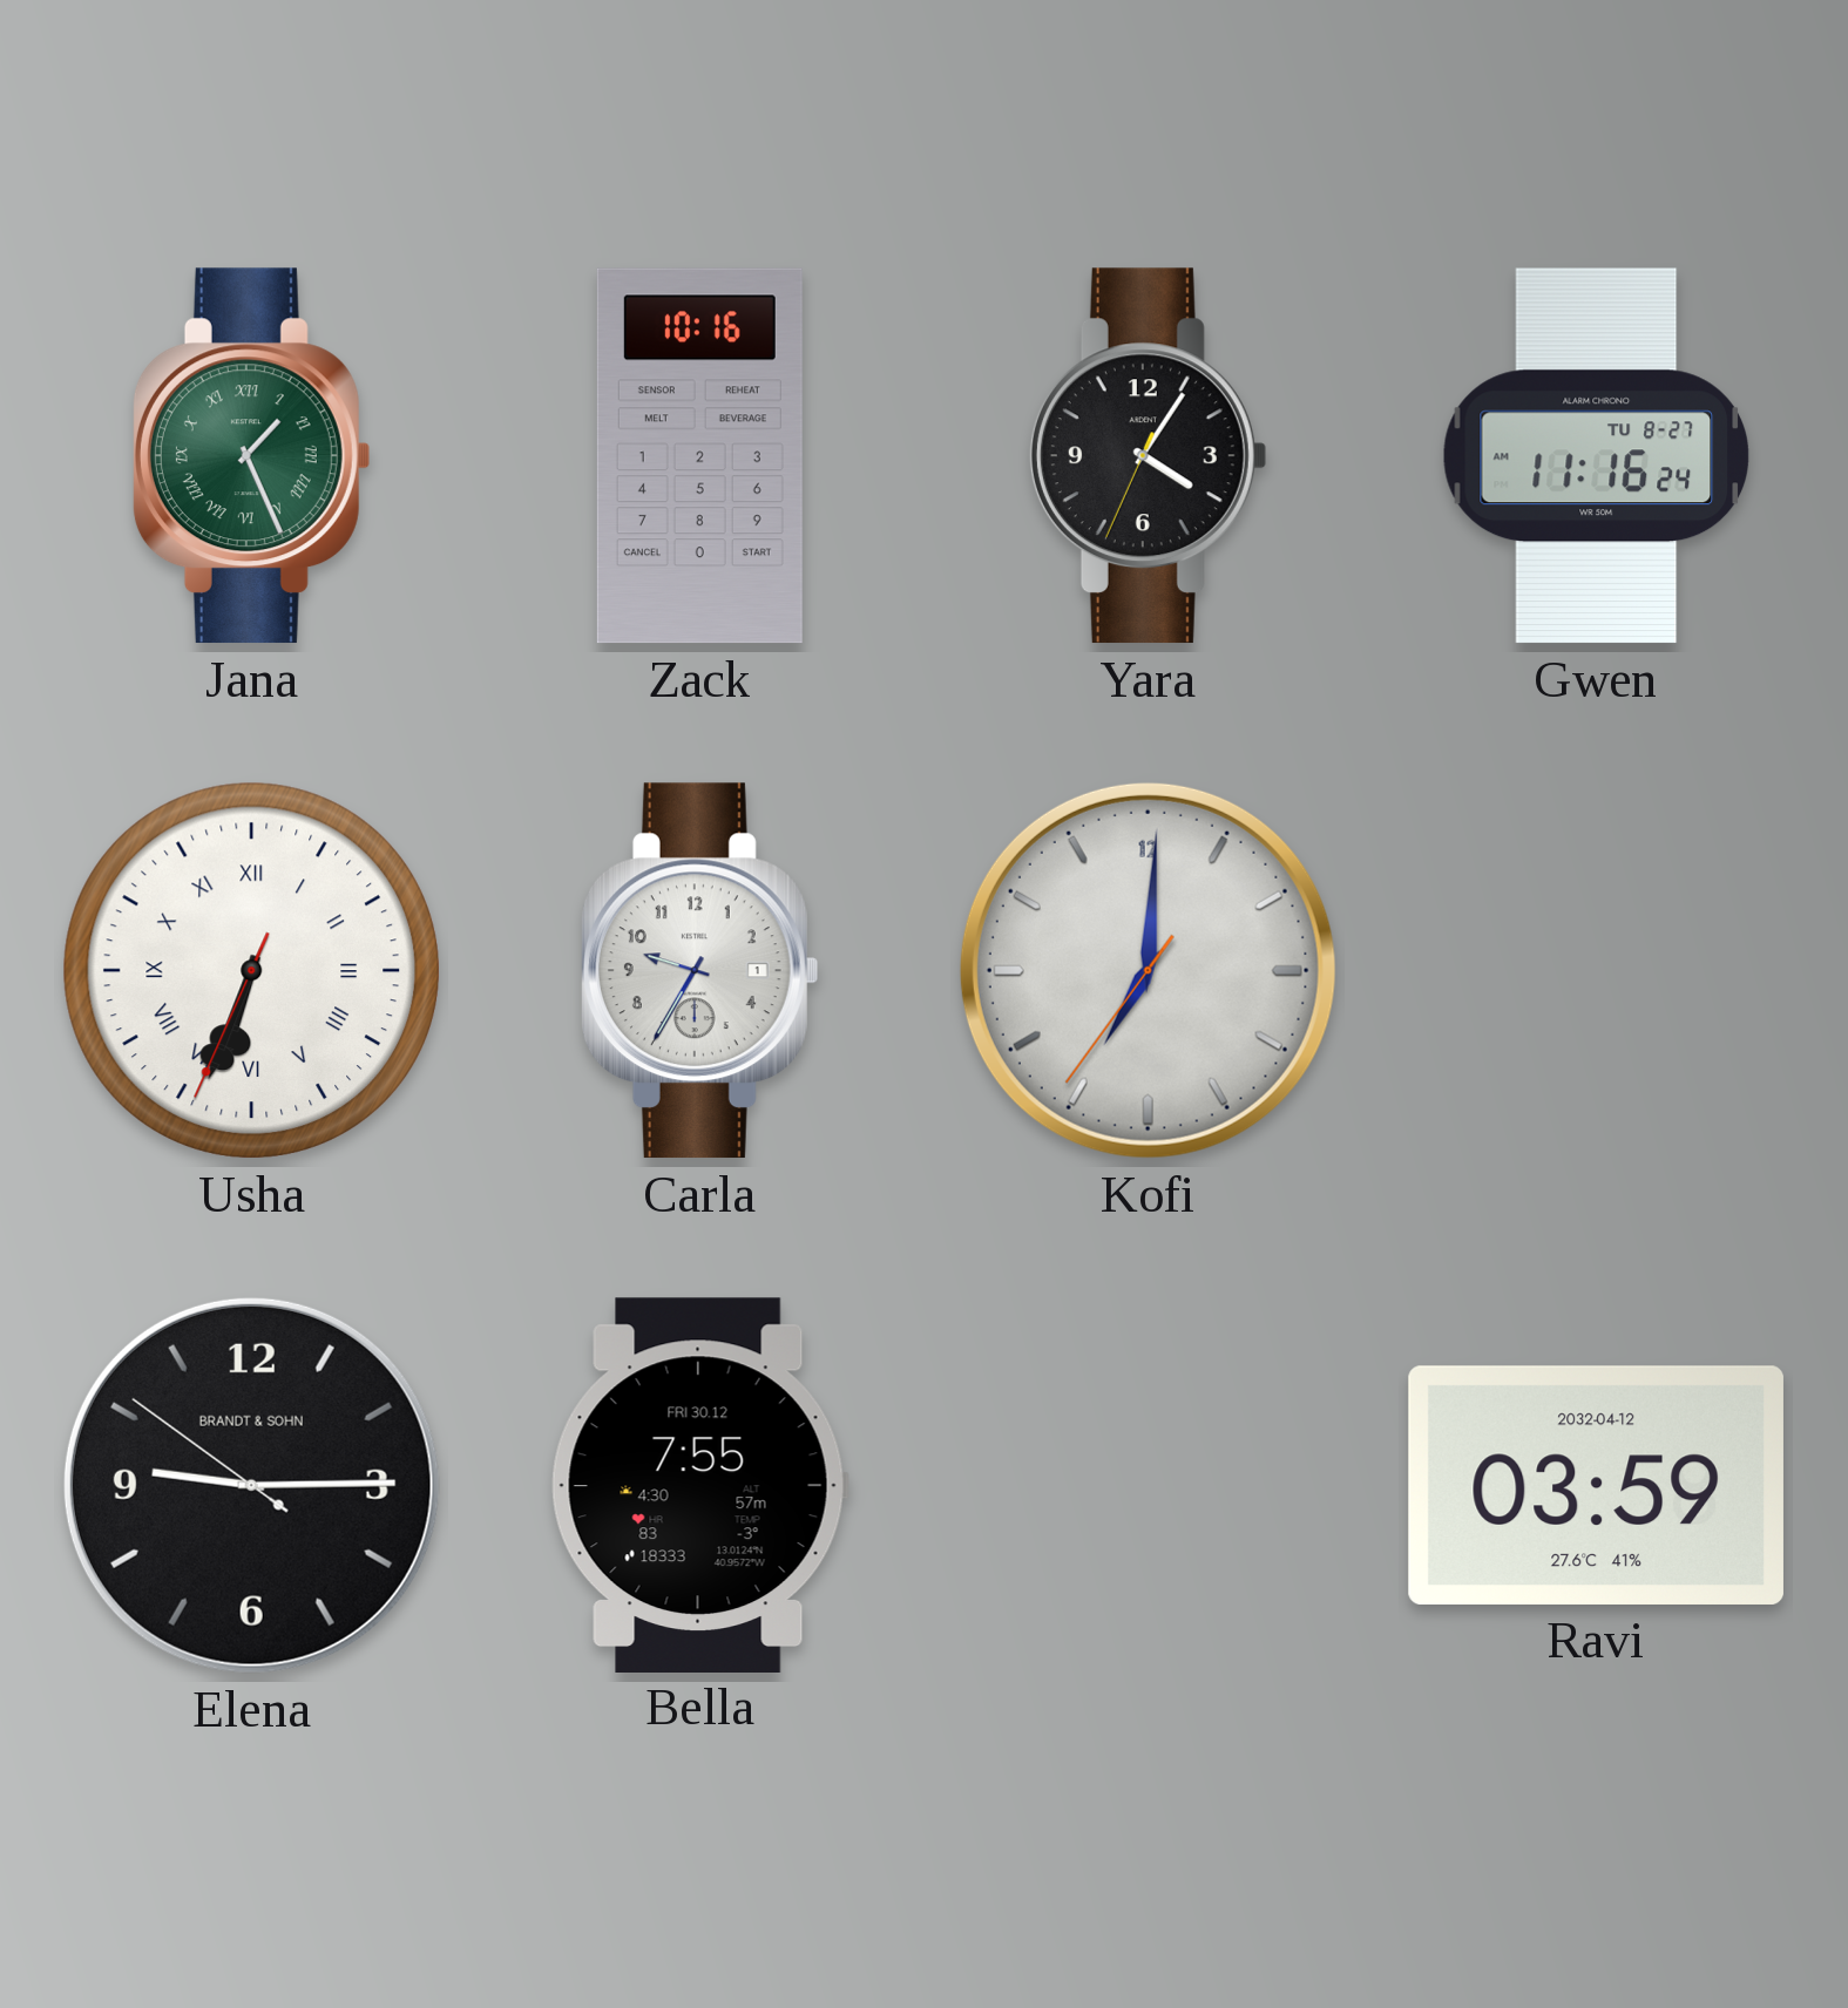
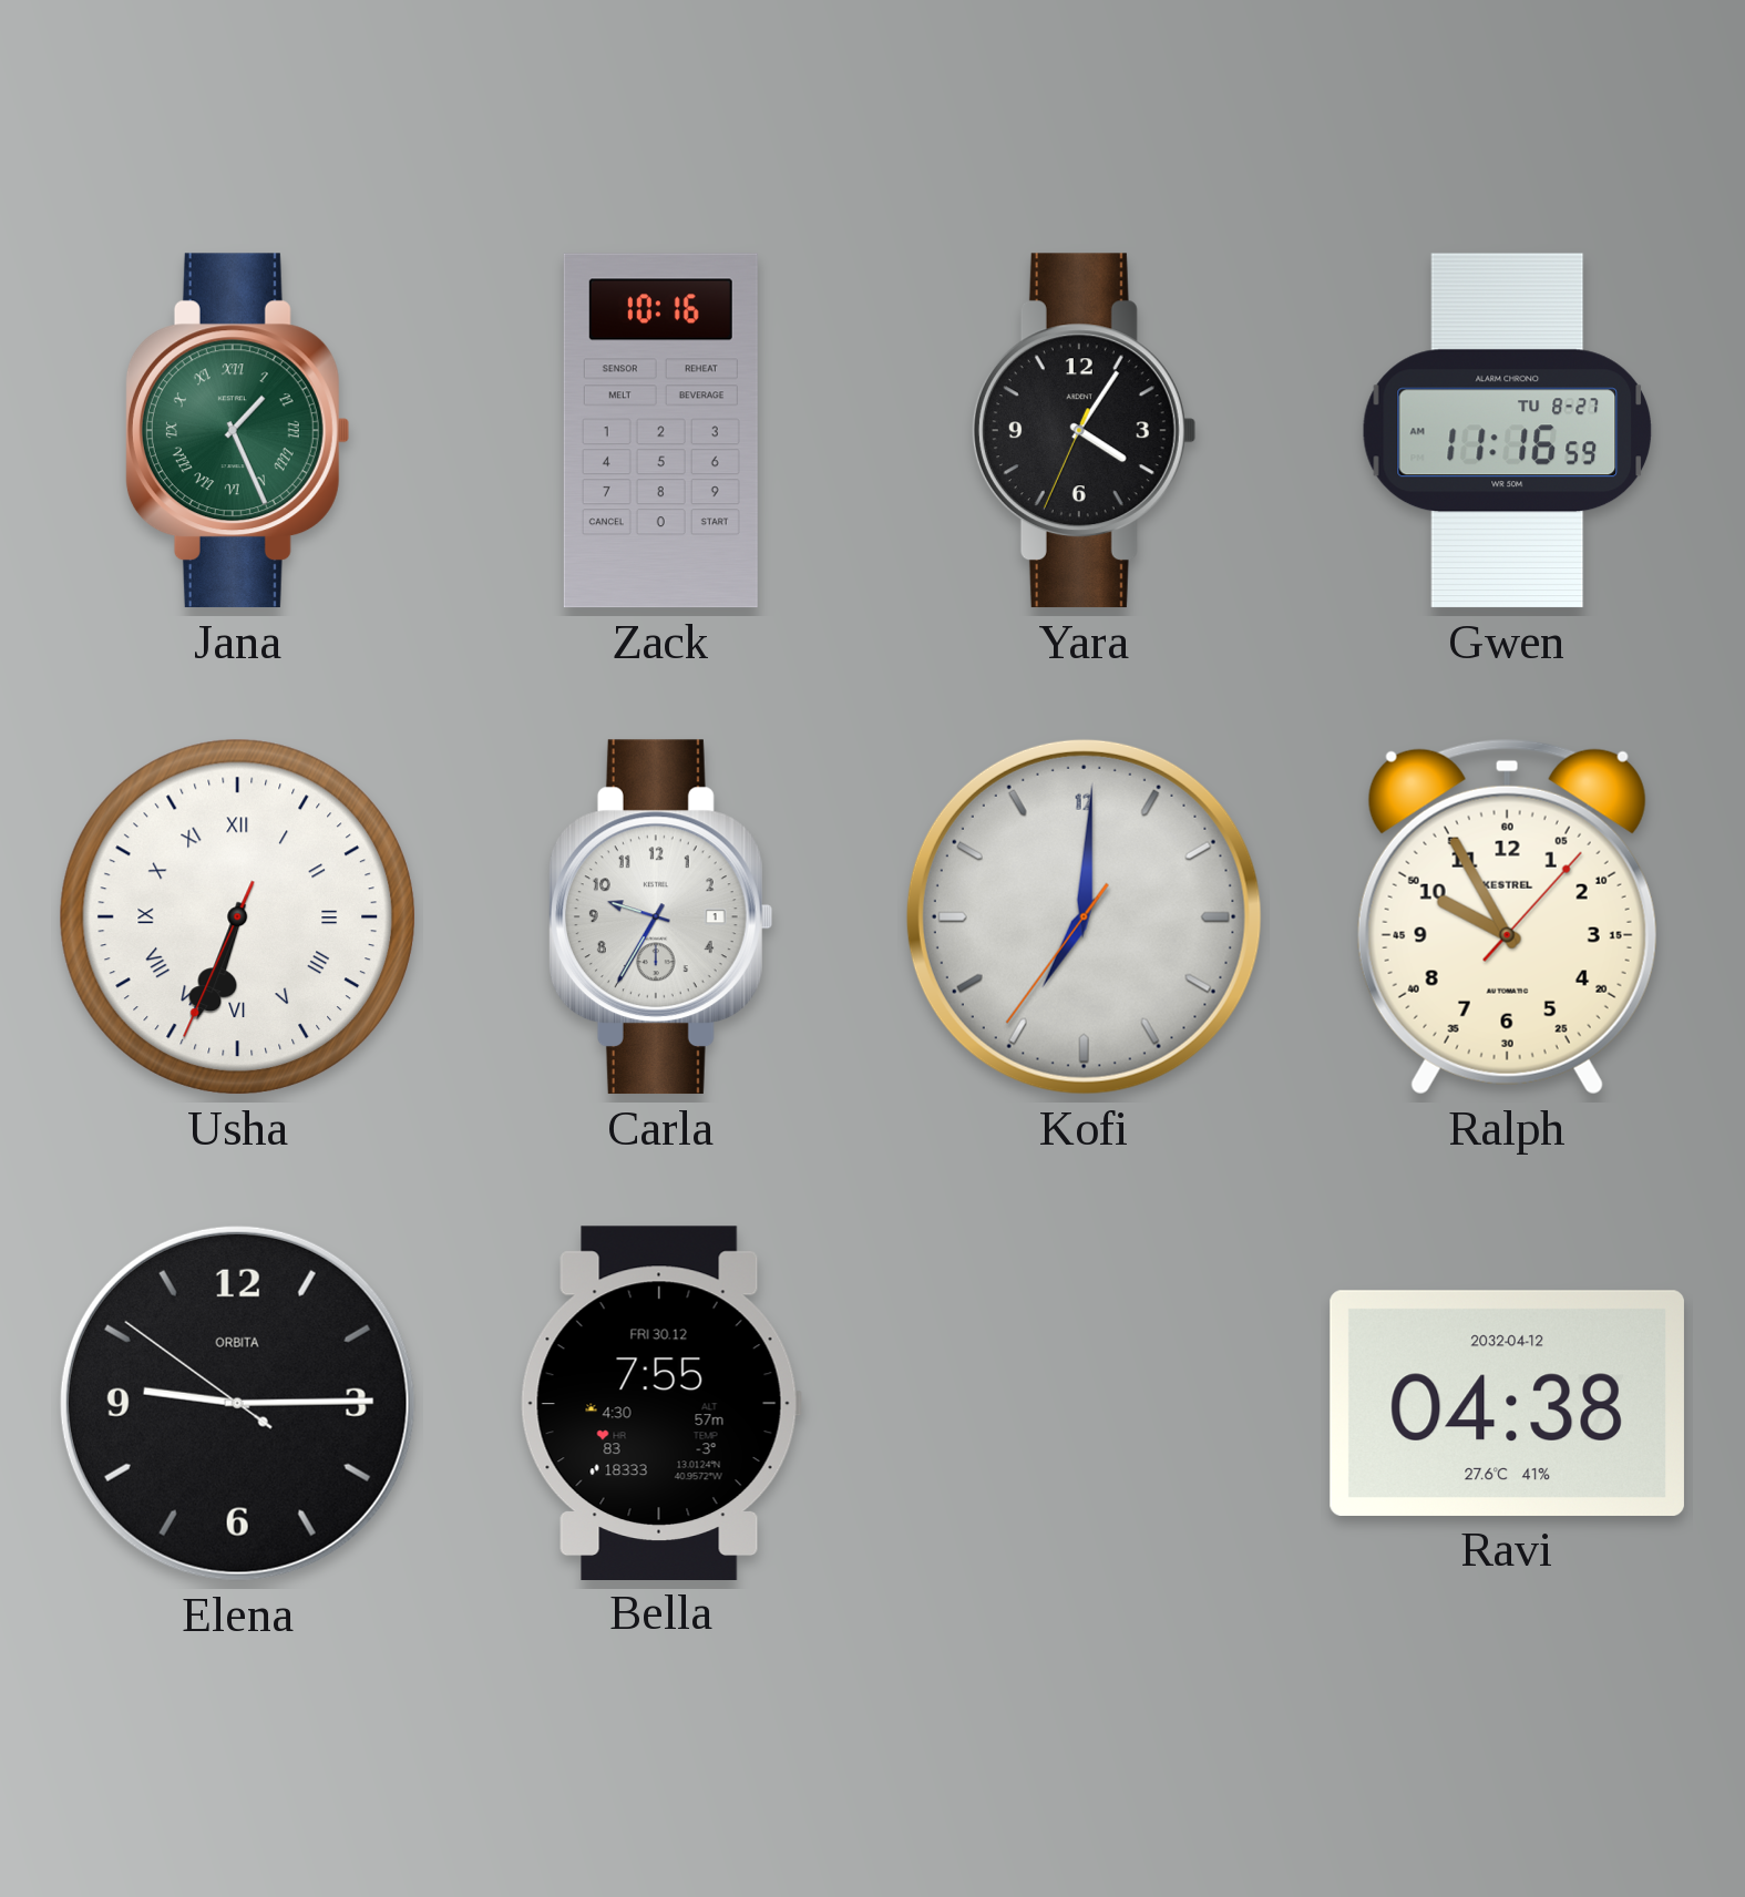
Gwen: 11:16:24 -> 11:16:59 (1507, 431)
Ralph: none -> 9:55 (1507, 916)
Elena brand: BRANDT & SOHN -> ORBITA (237, 1403)
Ravi: 03:59 -> 04:38 (1507, 1403)
